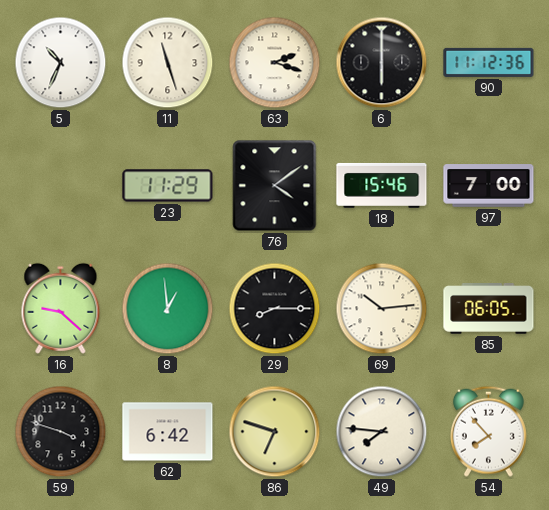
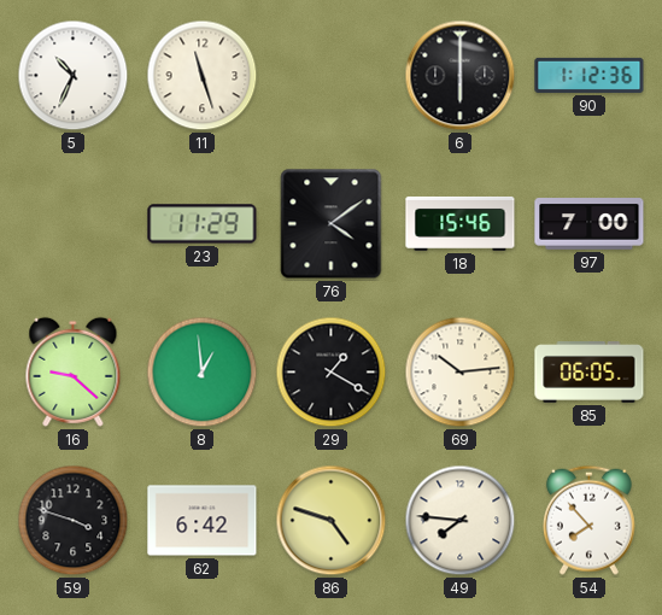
63: 2:18 -> none (275, 63)
90: 11:12 -> 1:12 (590, 75)
29: 8:15 -> 1:20 (332, 373)
86: 6:48 -> 4:48 (332, 521)
